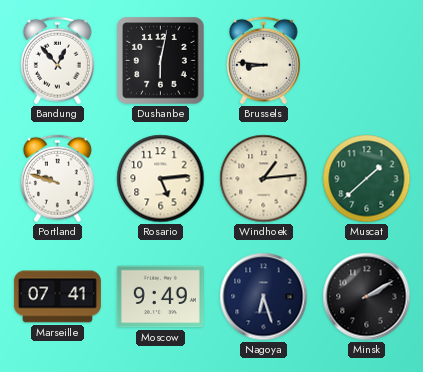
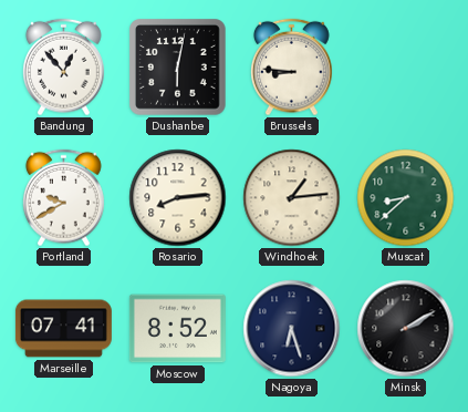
Portland: 9:48 -> 9:40 (64, 198)
Rosario: 5:14 -> 8:14 (178, 198)
Muscat: 1:38 -> 8:38 (406, 198)
Moscow: 9:49 -> 8:52 (177, 329)
